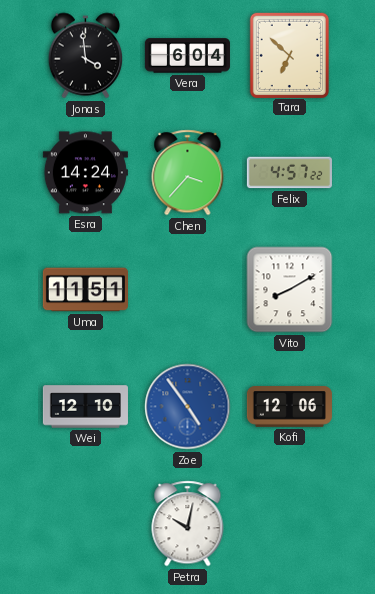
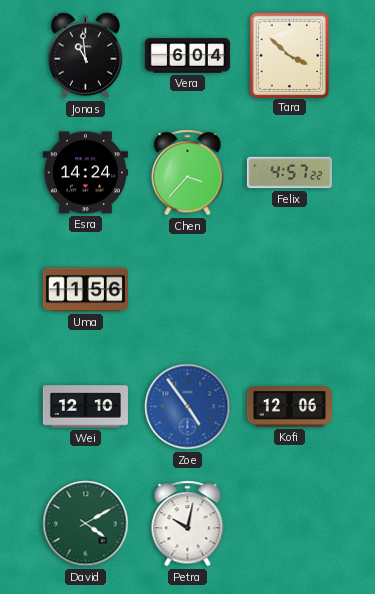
Jonas: 3:59 -> 10:59 (86, 56)
Tara: 6:52 -> 3:52 (289, 55)
Uma: 11:51 -> 11:56 (85, 290)
Vito: 8:10 -> none (290, 290)
David: none -> 4:10 (86, 524)
